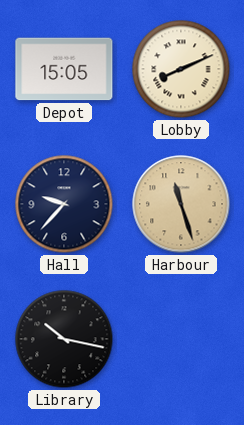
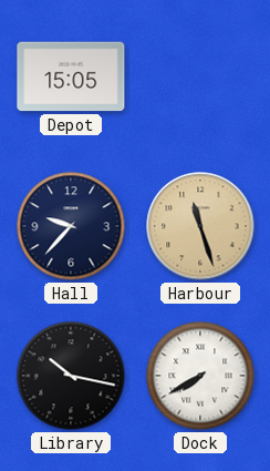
Lobby: 8:11 -> none (181, 69)
Dock: none -> 7:40 (200, 376)
